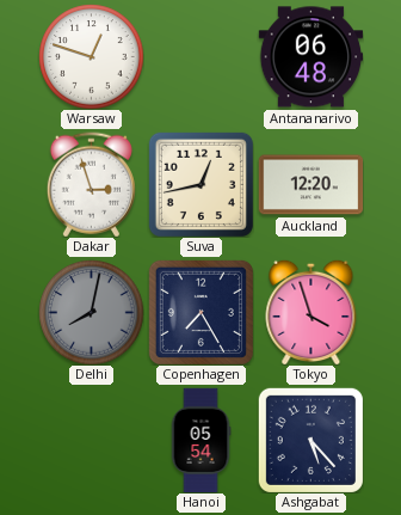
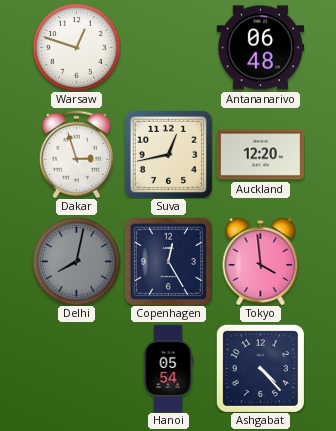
Copenhagen: 7:25 -> 12:25 (168, 261)
Tokyo: 3:57 -> 3:59 (261, 261)
Ashgabat: 5:23 -> 4:23 (260, 368)
